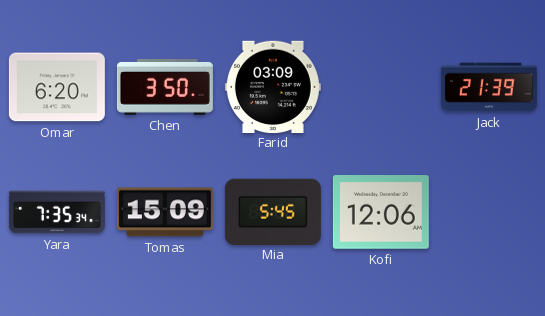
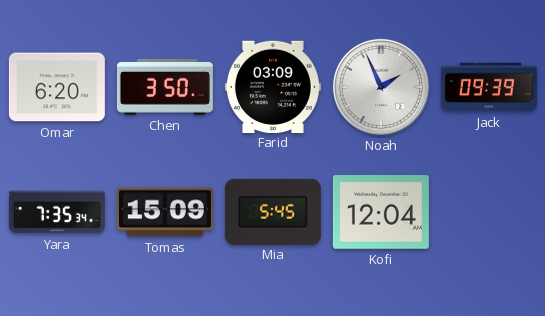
Noah: none -> 1:56 (381, 87)
Jack: 21:39 -> 09:39 (489, 87)
Kofi: 12:06 -> 12:04 (381, 213)
